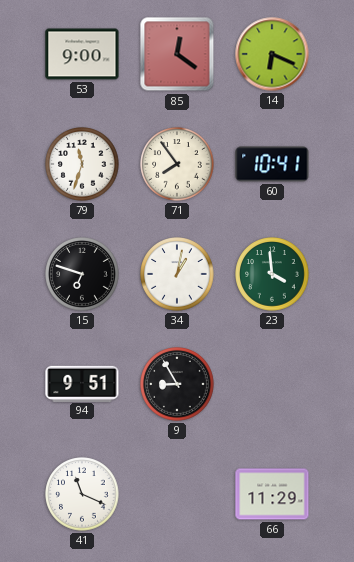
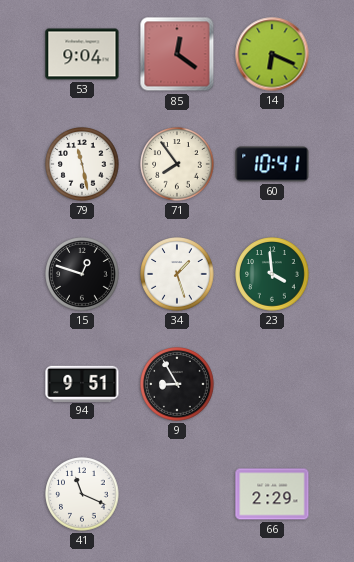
53: 9:00 -> 9:04 (82, 54)
79: 11:33 -> 11:28 (82, 164)
15: 6:48 -> 12:48 (82, 274)
34: 1:02 -> 1:27 (177, 274)
66: 11:29 -> 2:29 (272, 494)
